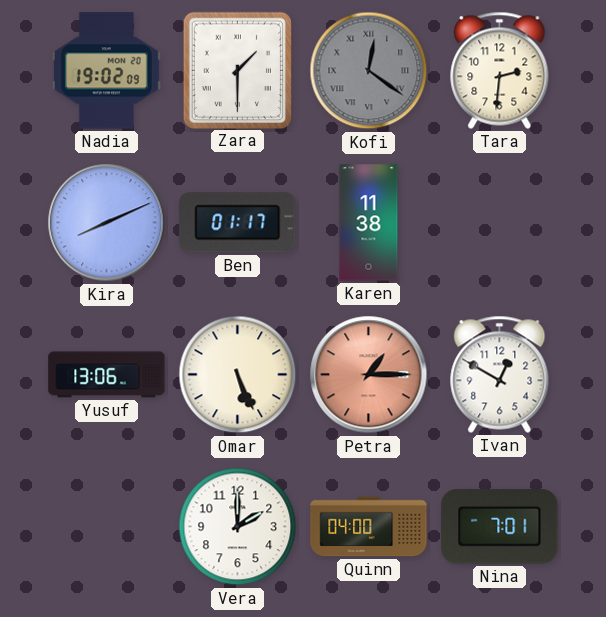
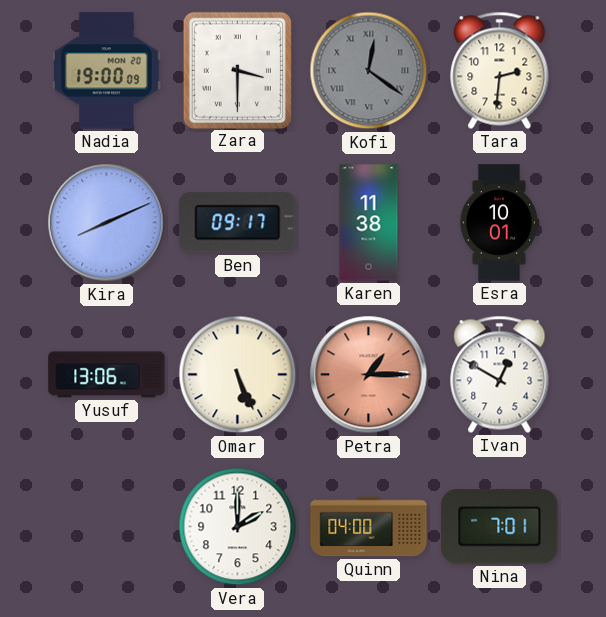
Nadia: 19:02 -> 19:00 (106, 71)
Zara: 1:30 -> 3:30 (237, 70)
Ben: 01:17 -> 09:17 (238, 223)
Esra: none -> 10:01 (499, 223)
